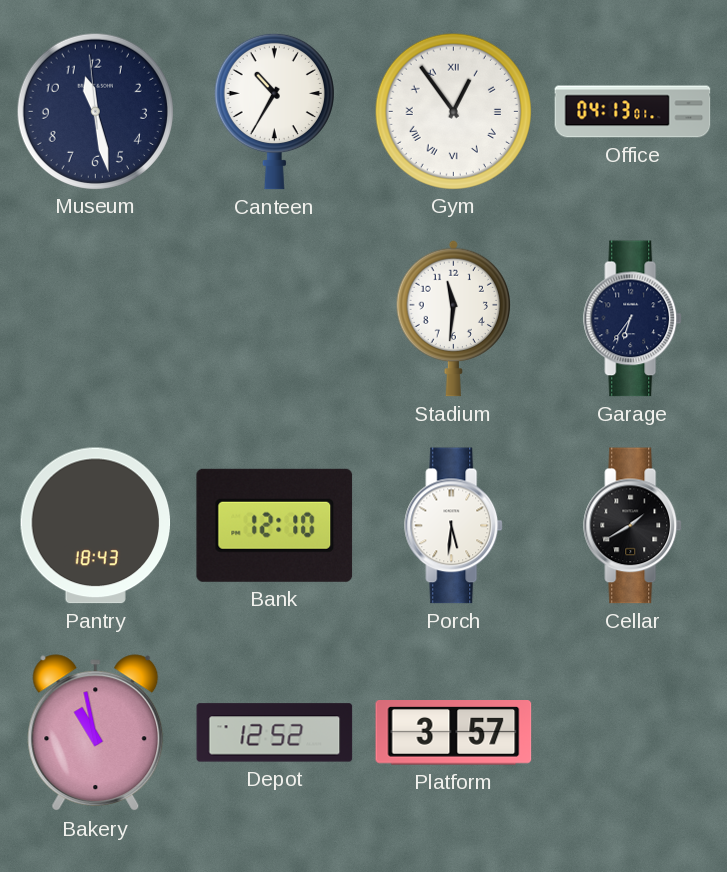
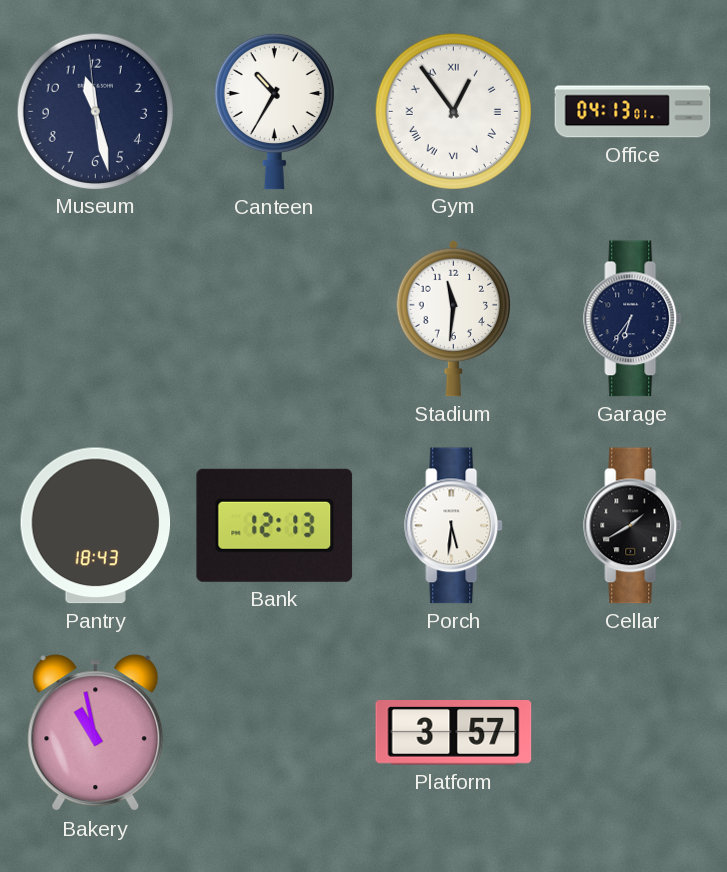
Bank: 12:10 -> 12:13 (275, 525)
Depot: 12:52 -> none (275, 733)
